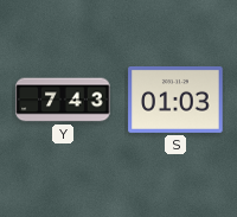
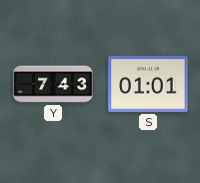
S: 01:03 -> 01:01 (148, 84)
